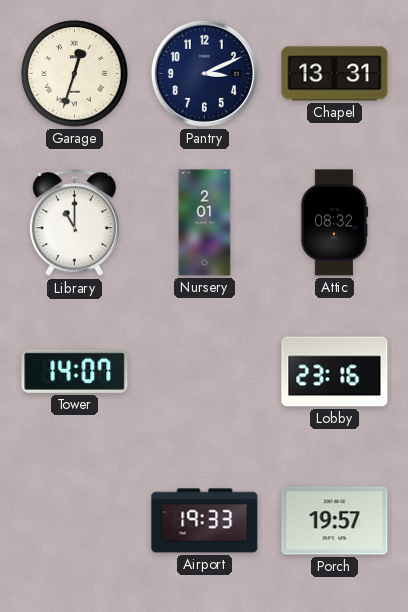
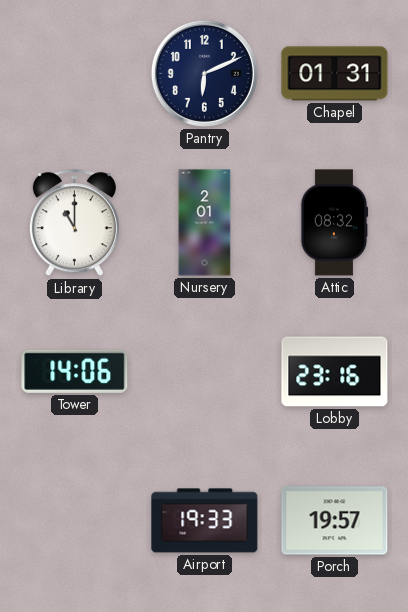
Garage: 12:33 -> none (75, 74)
Pantry: 3:11 -> 6:11 (204, 73)
Chapel: 13:31 -> 01:31 (335, 74)
Tower: 14:07 -> 14:06 (75, 371)
